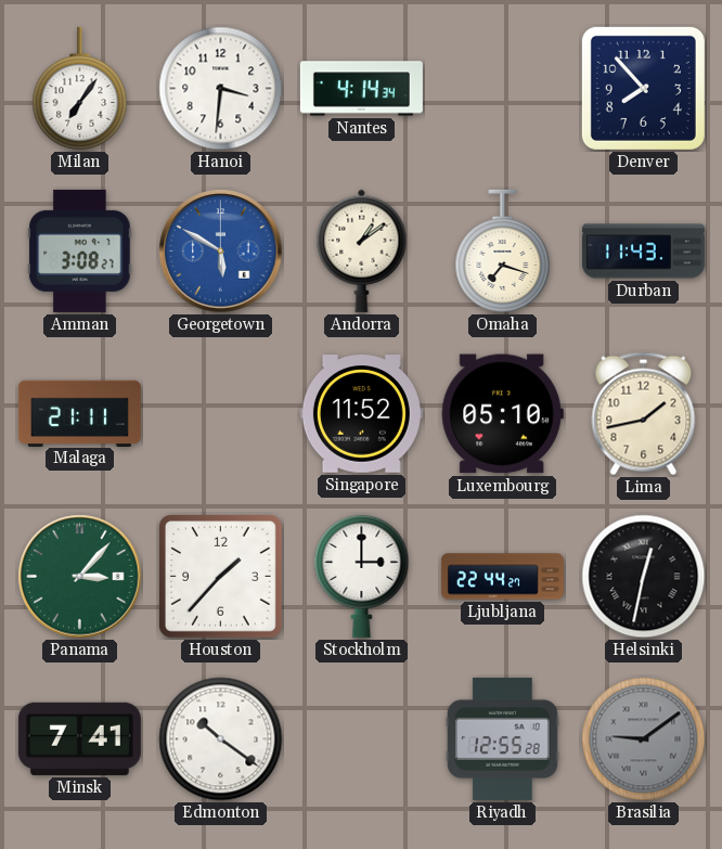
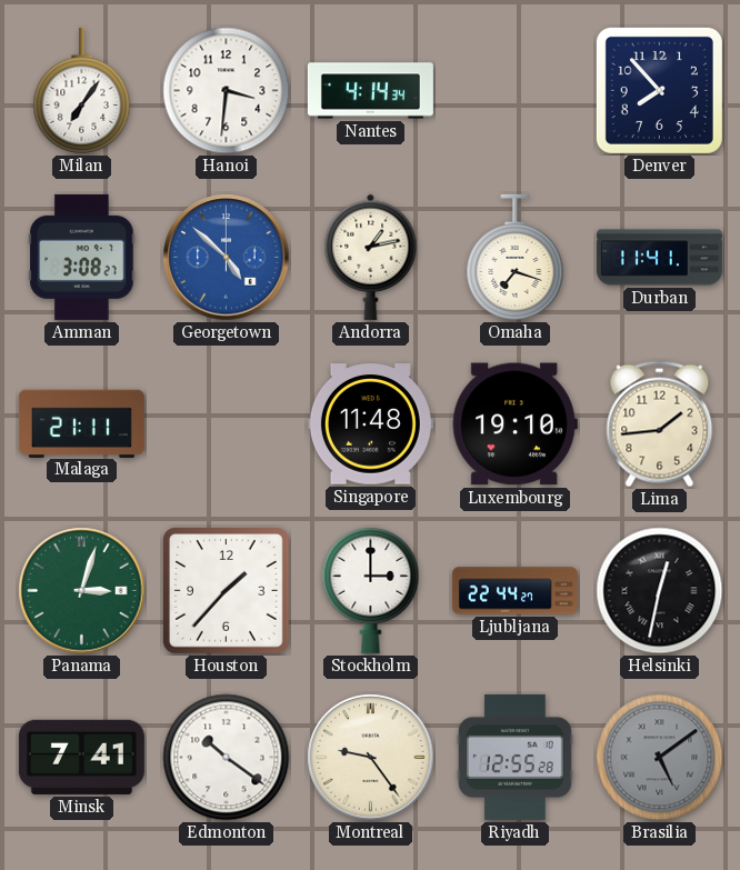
Georgetown: 5:50 -> 4:52 (227, 258)
Andorra: 1:09 -> 1:13 (371, 257)
Durban: 11:43 -> 11:41 (659, 258)
Singapore: 11:52 -> 11:48 (370, 424)
Luxembourg: 05:10 -> 19:10 (514, 424)
Lima: 1:43 -> 1:44 (660, 424)
Panama: 3:07 -> 3:03 (82, 591)
Montreal: none -> 9:24 (371, 758)
Brasilia: 9:09 -> 5:09 (660, 758)
